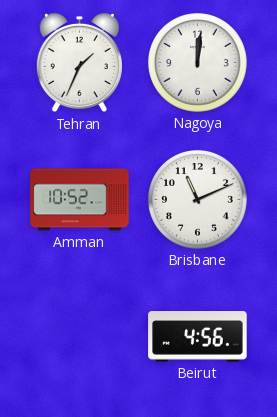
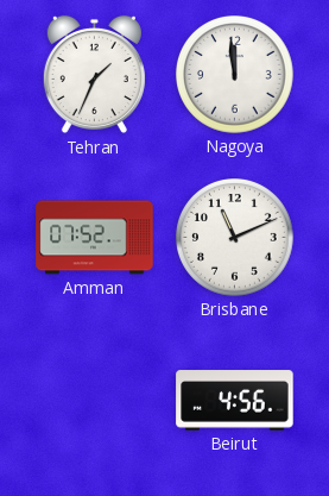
Nagoya: 12:01 -> 11:59 (235, 75)
Amman: 10:52 -> 07:52 (95, 238)
